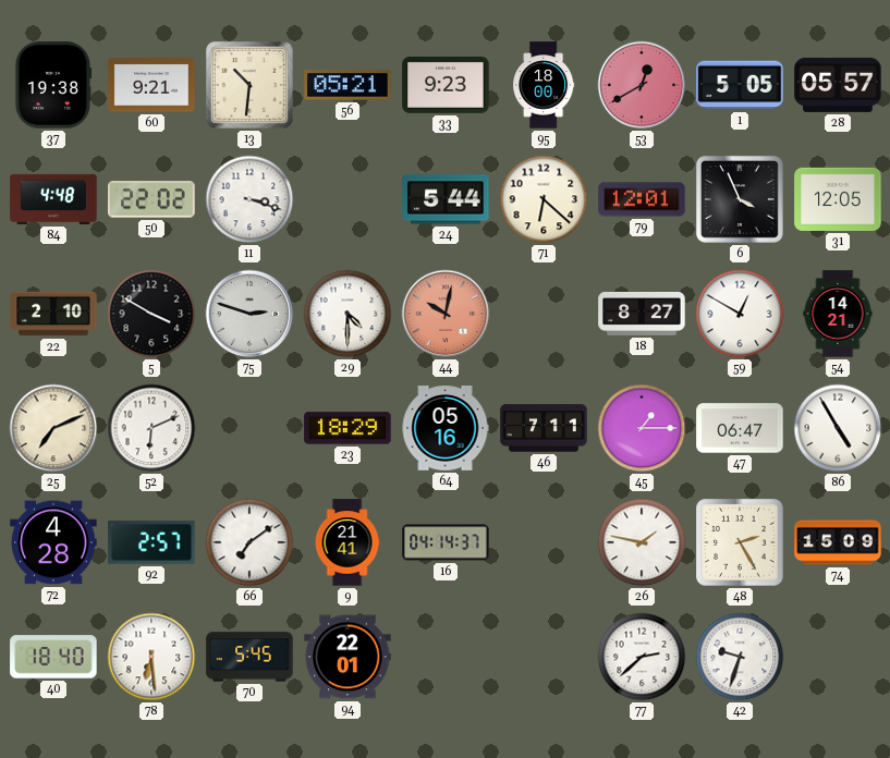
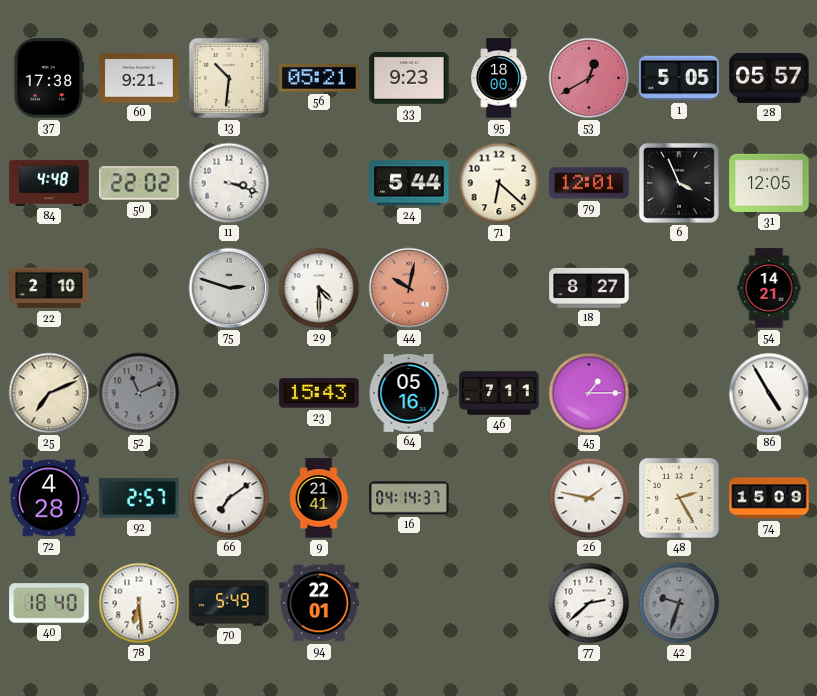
37: 19:38 -> 17:38 (49, 78)
5: 3:50 -> none (151, 314)
59: 12:50 -> none (740, 314)
52: 6:11 -> 11:11 (139, 393)
52 dial: white -> grey (139, 393)
23: 18:29 -> 15:43 (319, 393)
47: 06:47 -> none (740, 428)
70: 5:45 -> 5:49 (229, 603)
42 dial: white -> grey (679, 603)
